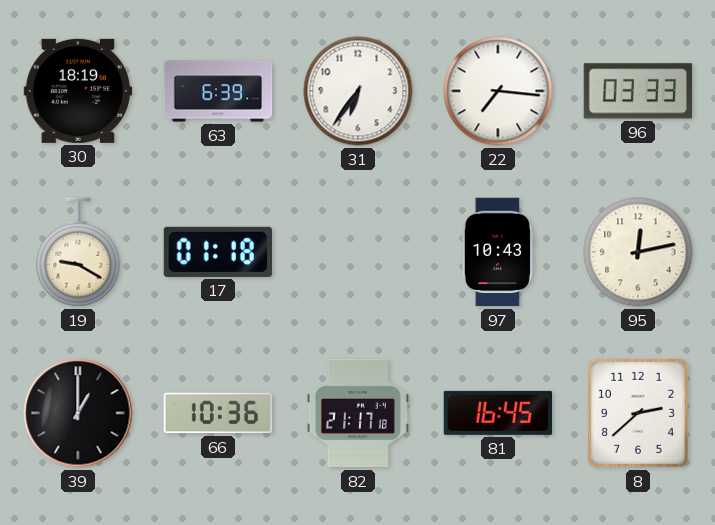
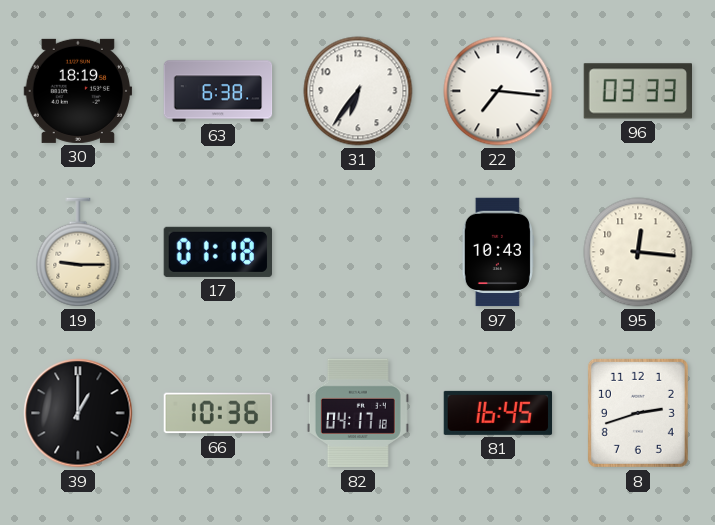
63: 6:39 -> 6:38 (218, 91)
19: 9:20 -> 9:15 (78, 252)
95: 12:13 -> 12:16 (638, 252)
82: 21:17 -> 04:17 (358, 413)
8: 2:38 -> 2:42 (638, 413)
